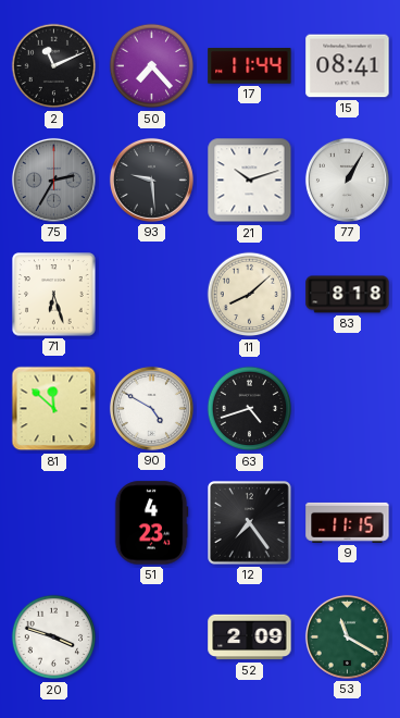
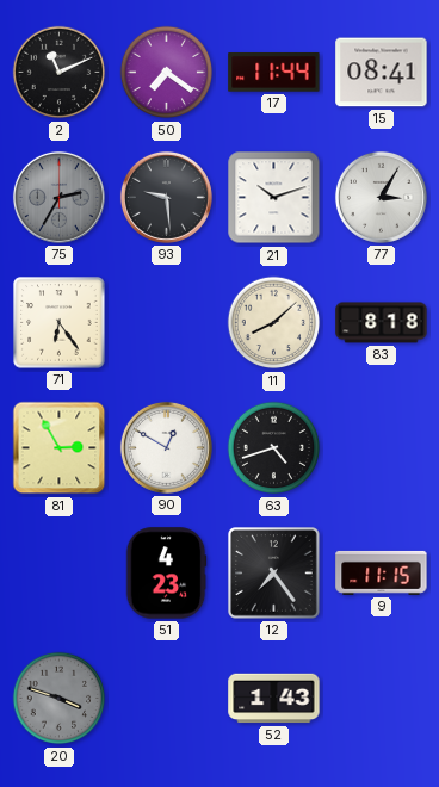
50: 7:23 -> 7:21 (167, 73)
77: 1:05 -> 3:05 (381, 197)
71: 6:27 -> 6:24 (60, 323)
81: 11:52 -> 2:55 (60, 448)
90: 4:50 -> 12:50 (166, 447)
20 dial: white -> grey (60, 699)
52: 2:09 -> 1:43 (274, 699)
53: 11:20 -> none (347, 636)
